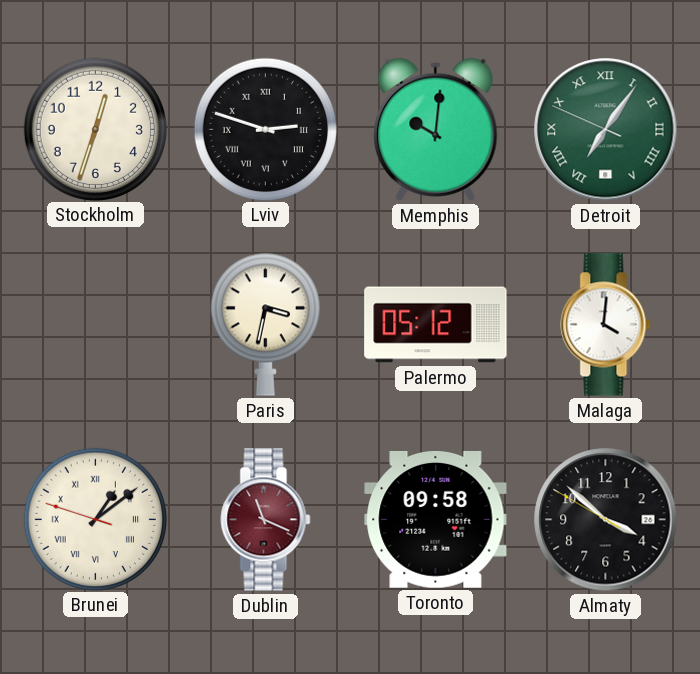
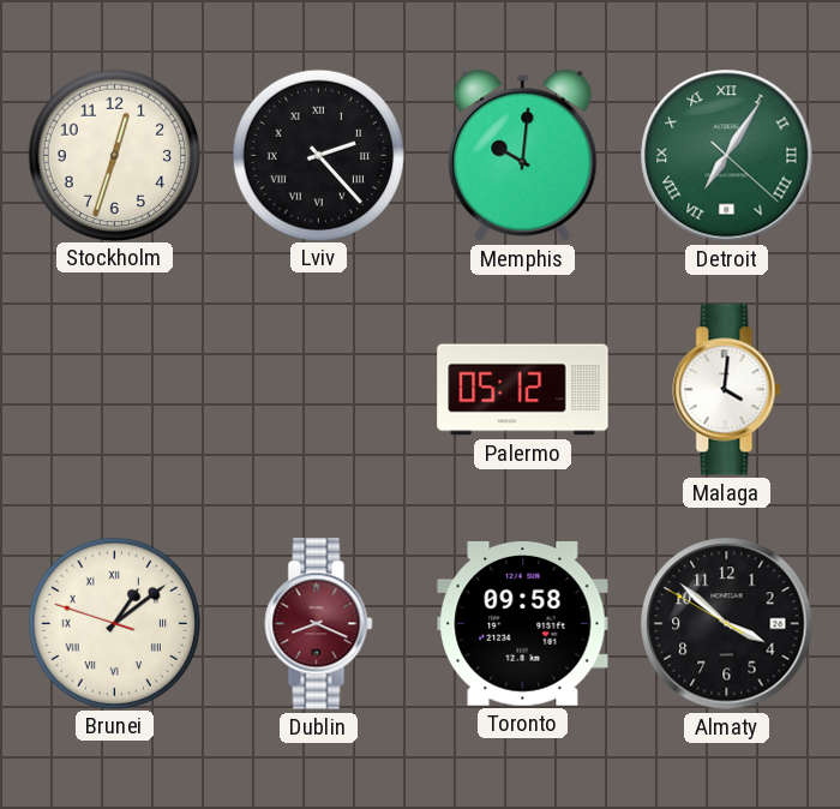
Lviv: 2:48 -> 2:23 (318, 155)
Detroit: 7:05:49 -> 7:05:22 (727, 156)
Paris: 3:32 -> none (265, 324)
Dublin: 11:19 -> 8:19 (319, 624)
